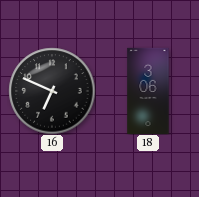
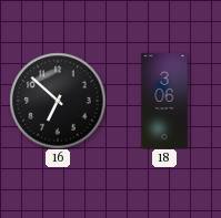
16: 6:49 -> 6:52 (58, 101)
